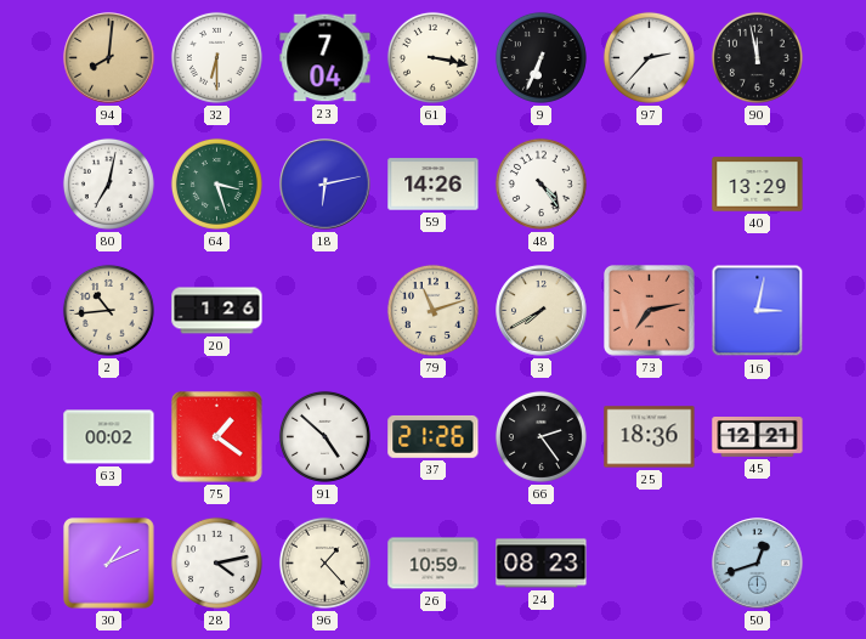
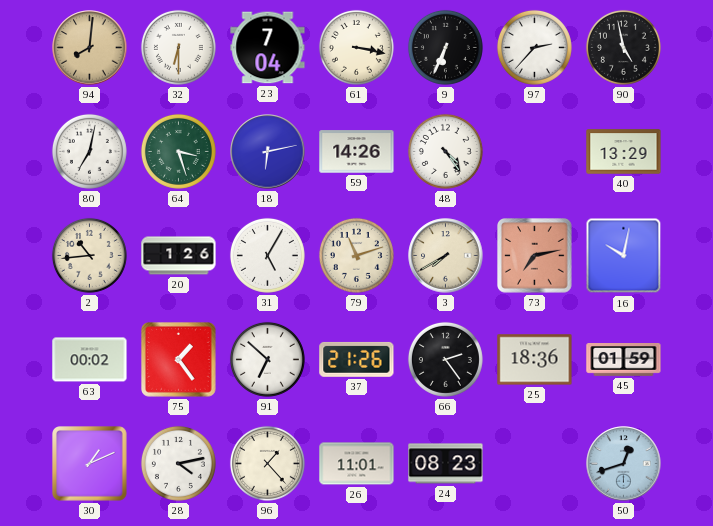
90: 11:58 -> 4:58 (623, 47)
31: none -> 5:05 (267, 255)
16: 3:02 -> 10:02 (624, 256)
75: 1:21 -> 1:24 (179, 360)
91: 4:52 -> 6:52 (267, 359)
45: 12:21 -> 01:59 (624, 360)
26: 10:59 -> 11:01 (357, 464)
